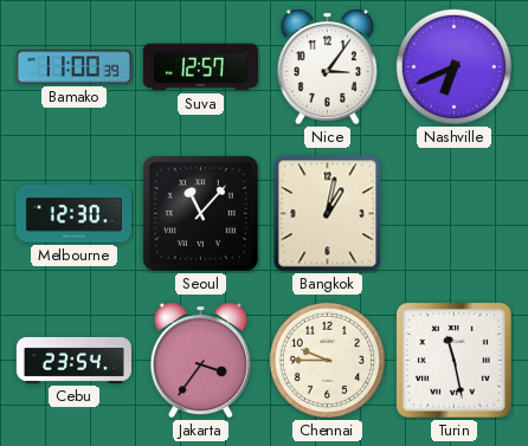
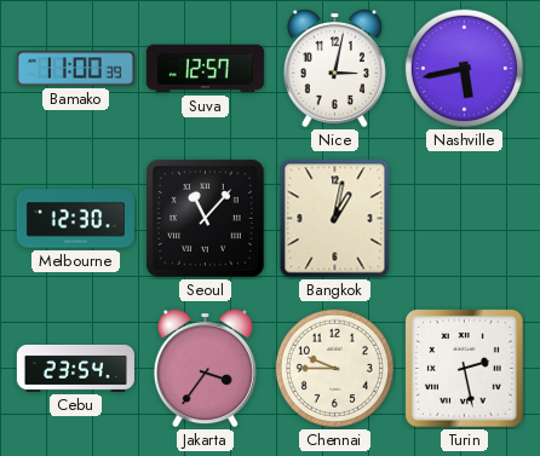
Nice: 3:06 -> 3:02 (334, 68)
Nashville: 6:41 -> 5:43 (464, 68)
Turin: 11:28 -> 2:28 (464, 368)
